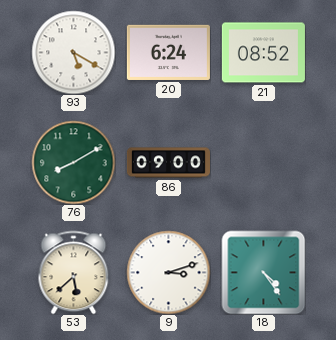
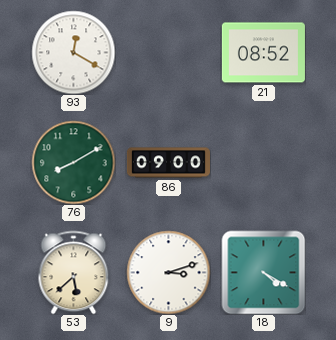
93: 5:20 -> 12:20 (73, 52)
20: 6:24 -> none (168, 52)
18: 4:24 -> 4:20 (263, 272)
